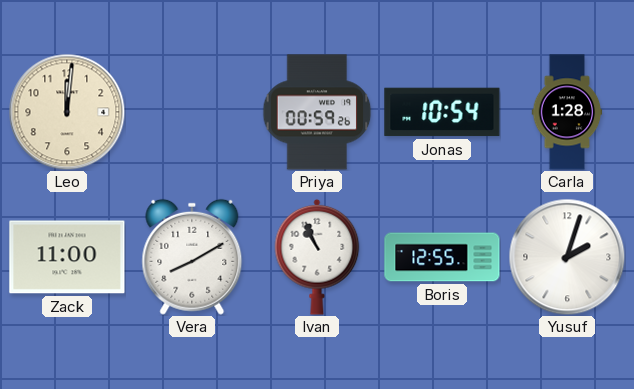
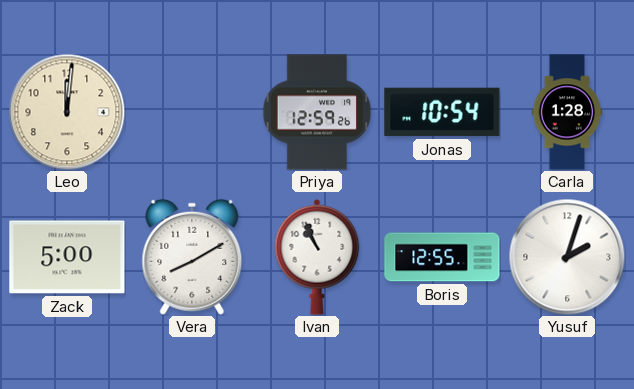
Priya: 00:59 -> 12:59 (317, 112)
Zack: 11:00 -> 5:00 (67, 257)
